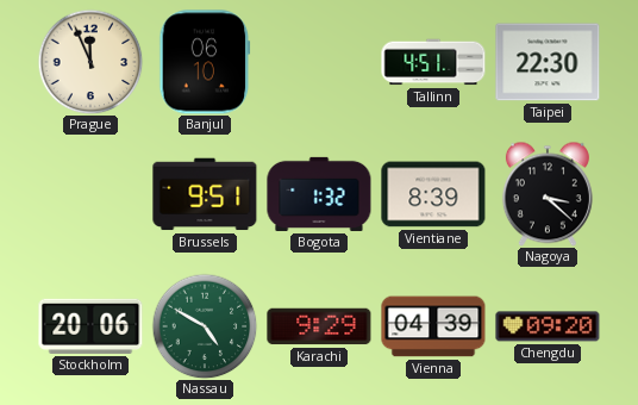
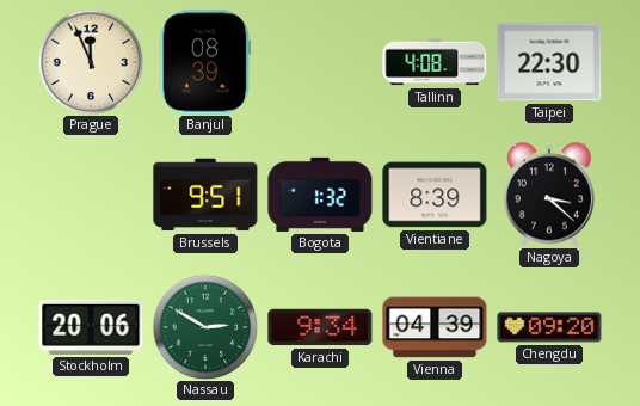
Banjul: 06:10 -> 08:39 (205, 62)
Tallinn: 4:51 -> 4:08 (435, 62)
Nassau: 4:50 -> 2:50 (205, 327)
Karachi: 9:29 -> 9:34 (320, 327)
